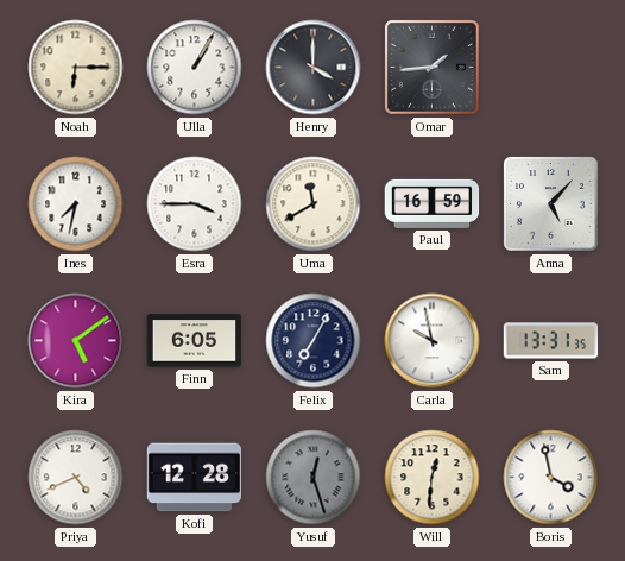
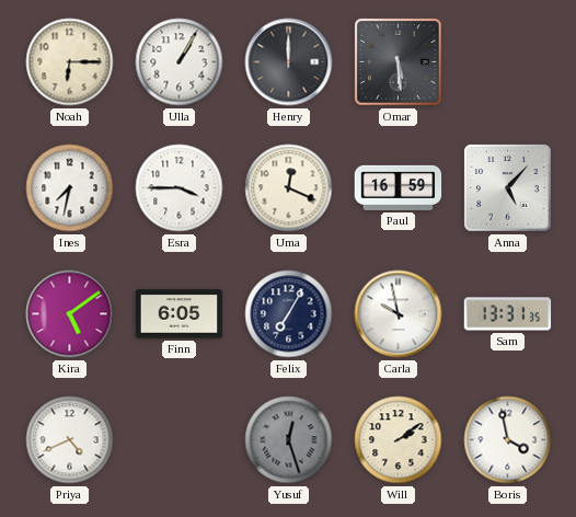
Henry: 4:00 -> 12:00 (289, 62)
Omar: 1:44 -> 5:29 (399, 62)
Uma: 11:40 -> 12:19 (289, 188)
Kofi: 12:28 -> none (195, 478)
Will: 12:31 -> 2:09 (399, 440)
